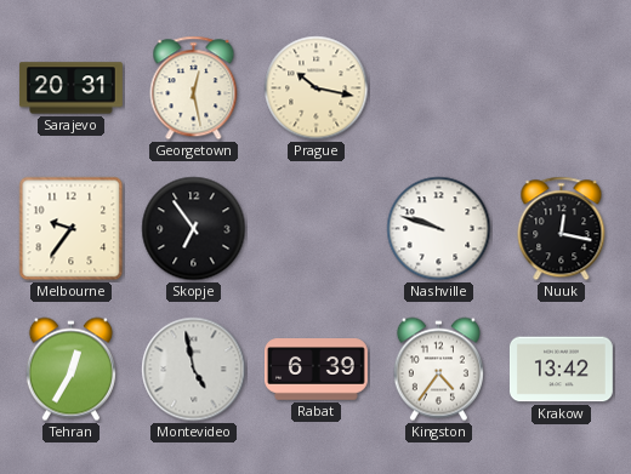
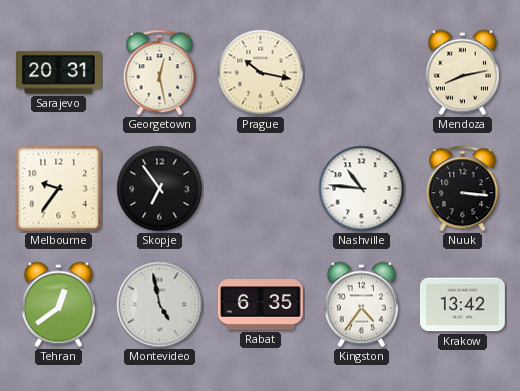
Mendoza: none -> 8:13 (462, 73)
Nashville: 9:48 -> 10:46 (362, 189)
Nuuk: 12:17 -> 3:16 (463, 189)
Tehran: 12:35 -> 12:39 (58, 305)
Rabat: 6:39 -> 6:35 (261, 305)
